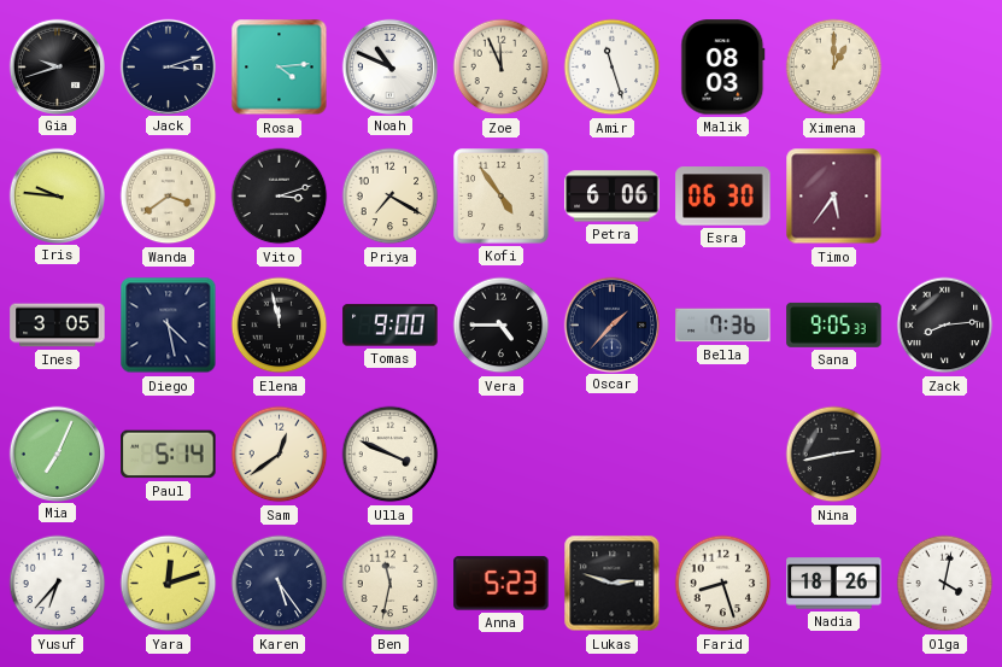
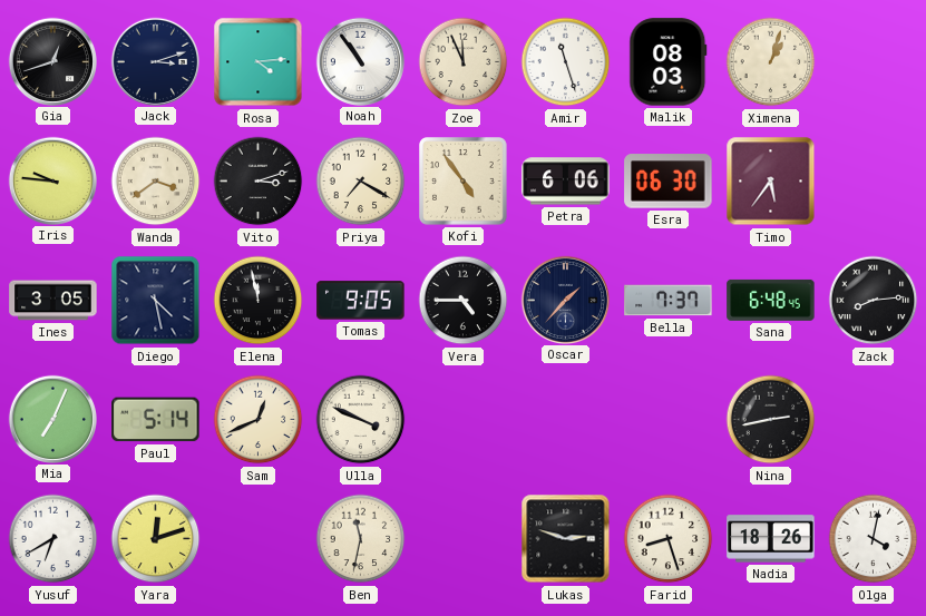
Gia: 9:42 -> 12:42 (52, 61)
Noah: 10:49 -> 10:54 (360, 61)
Ximena: 1:00 -> 1:03 (771, 62)
Tomas: 9:00 -> 9:05 (361, 301)
Bella: 7:36 -> 7:37 (669, 301)
Sana: 9:05 -> 6:48 (771, 300)
Sam: 12:39 -> 12:41 (259, 420)
Yusuf: 6:37 -> 6:40 (53, 539)
Karen: 5:24 -> none (280, 584)
Anna: 5:23 -> none (502, 584)
